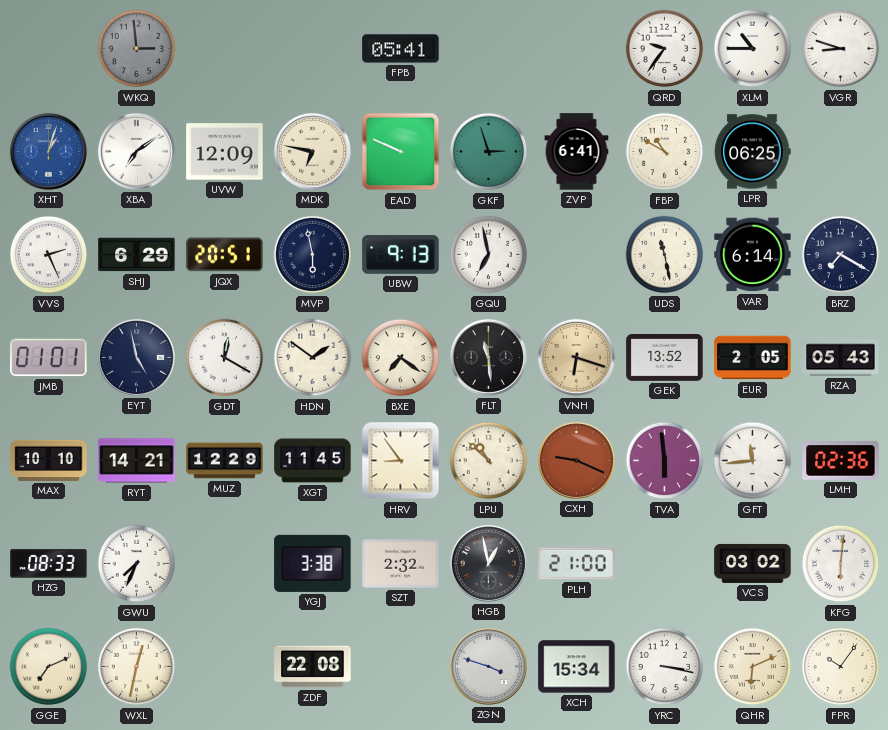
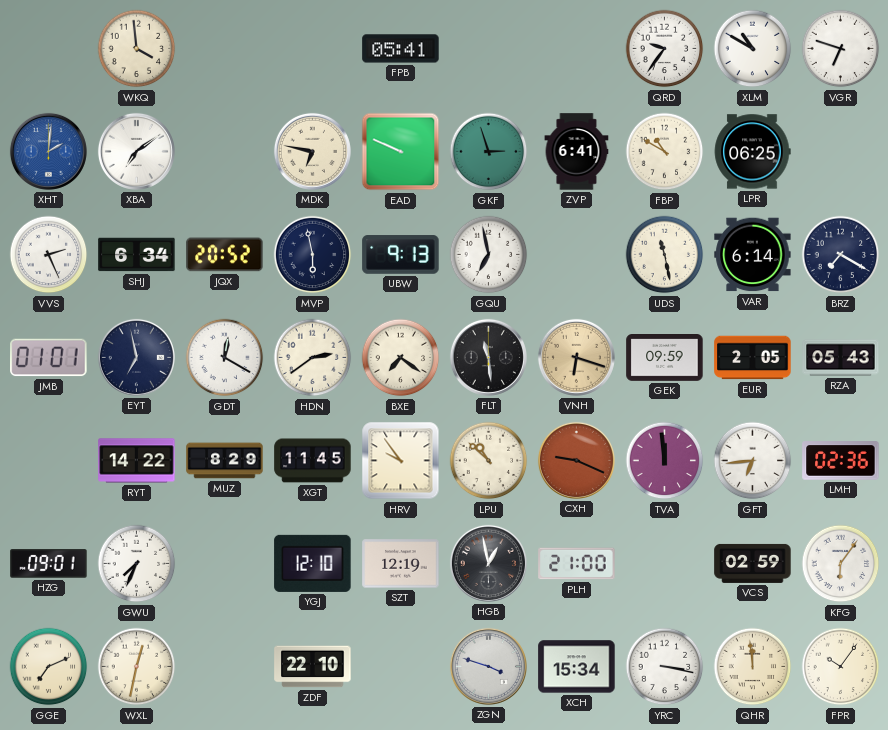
WKQ: 2:59 -> 3:59 (137, 49)
WKQ dial: grey -> cream (137, 49)
XLM: 10:45 -> 10:50 (753, 49)
VGR: 8:48 -> 6:48 (841, 49)
XHT: 1:03 -> 2:01 (48, 151)
UVW: 12:09 -> none (225, 152)
SHJ: 6:29 -> 6:34 (137, 255)
JQX: 20:51 -> 20:52 (225, 255)
EYT: 4:58 -> 6:58 (136, 357)
HDN: 1:51 -> 2:39 (313, 358)
GEK: 13:52 -> 09:59 (665, 358)
MAX: 10:10 -> none (49, 460)
RYT: 14:21 -> 14:22 (137, 461)
MUZ: 12:29 -> 8:29 (225, 461)
HRV: 8:54 -> 9:54 (401, 461)
TVA: 5:59 -> 11:59 (665, 461)
GFT: 11:44 -> 6:44 (753, 461)
HZG: 08:33 -> 09:01 (49, 564)
YGJ: 3:38 -> 12:10 (313, 563)
SZT: 2:32 -> 12:19 (401, 564)
VCS: 03:02 -> 02:59 (753, 563)
KFG: 6:01 -> 6:06 (841, 564)
ZDF: 22:08 -> 22:10 (313, 667)
QHR: 6:11 -> 11:59 (753, 667)
